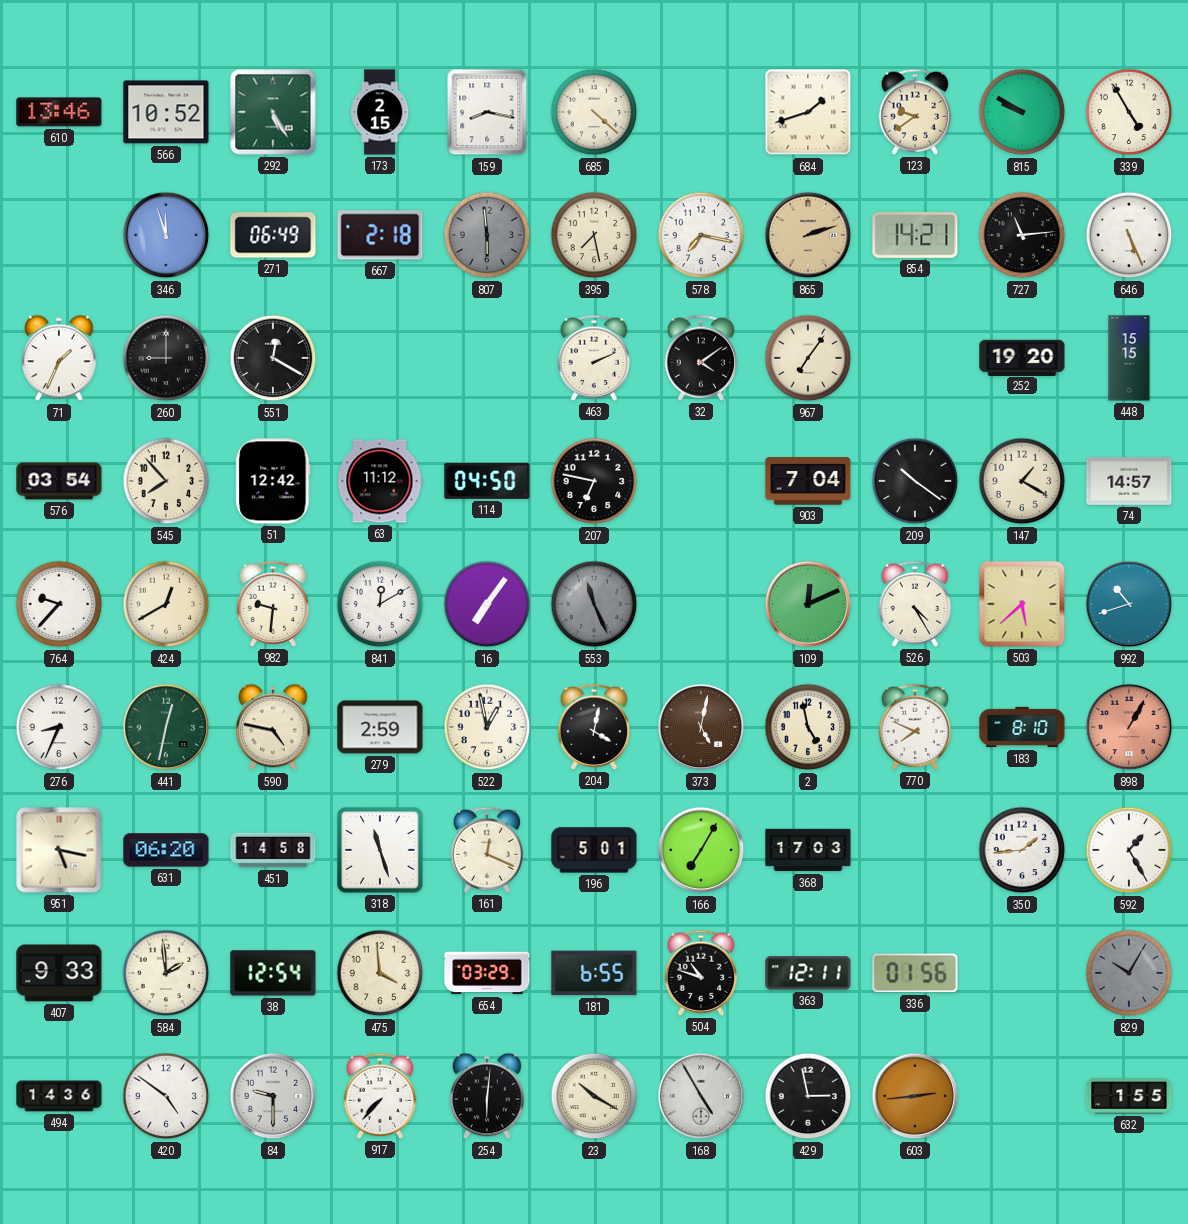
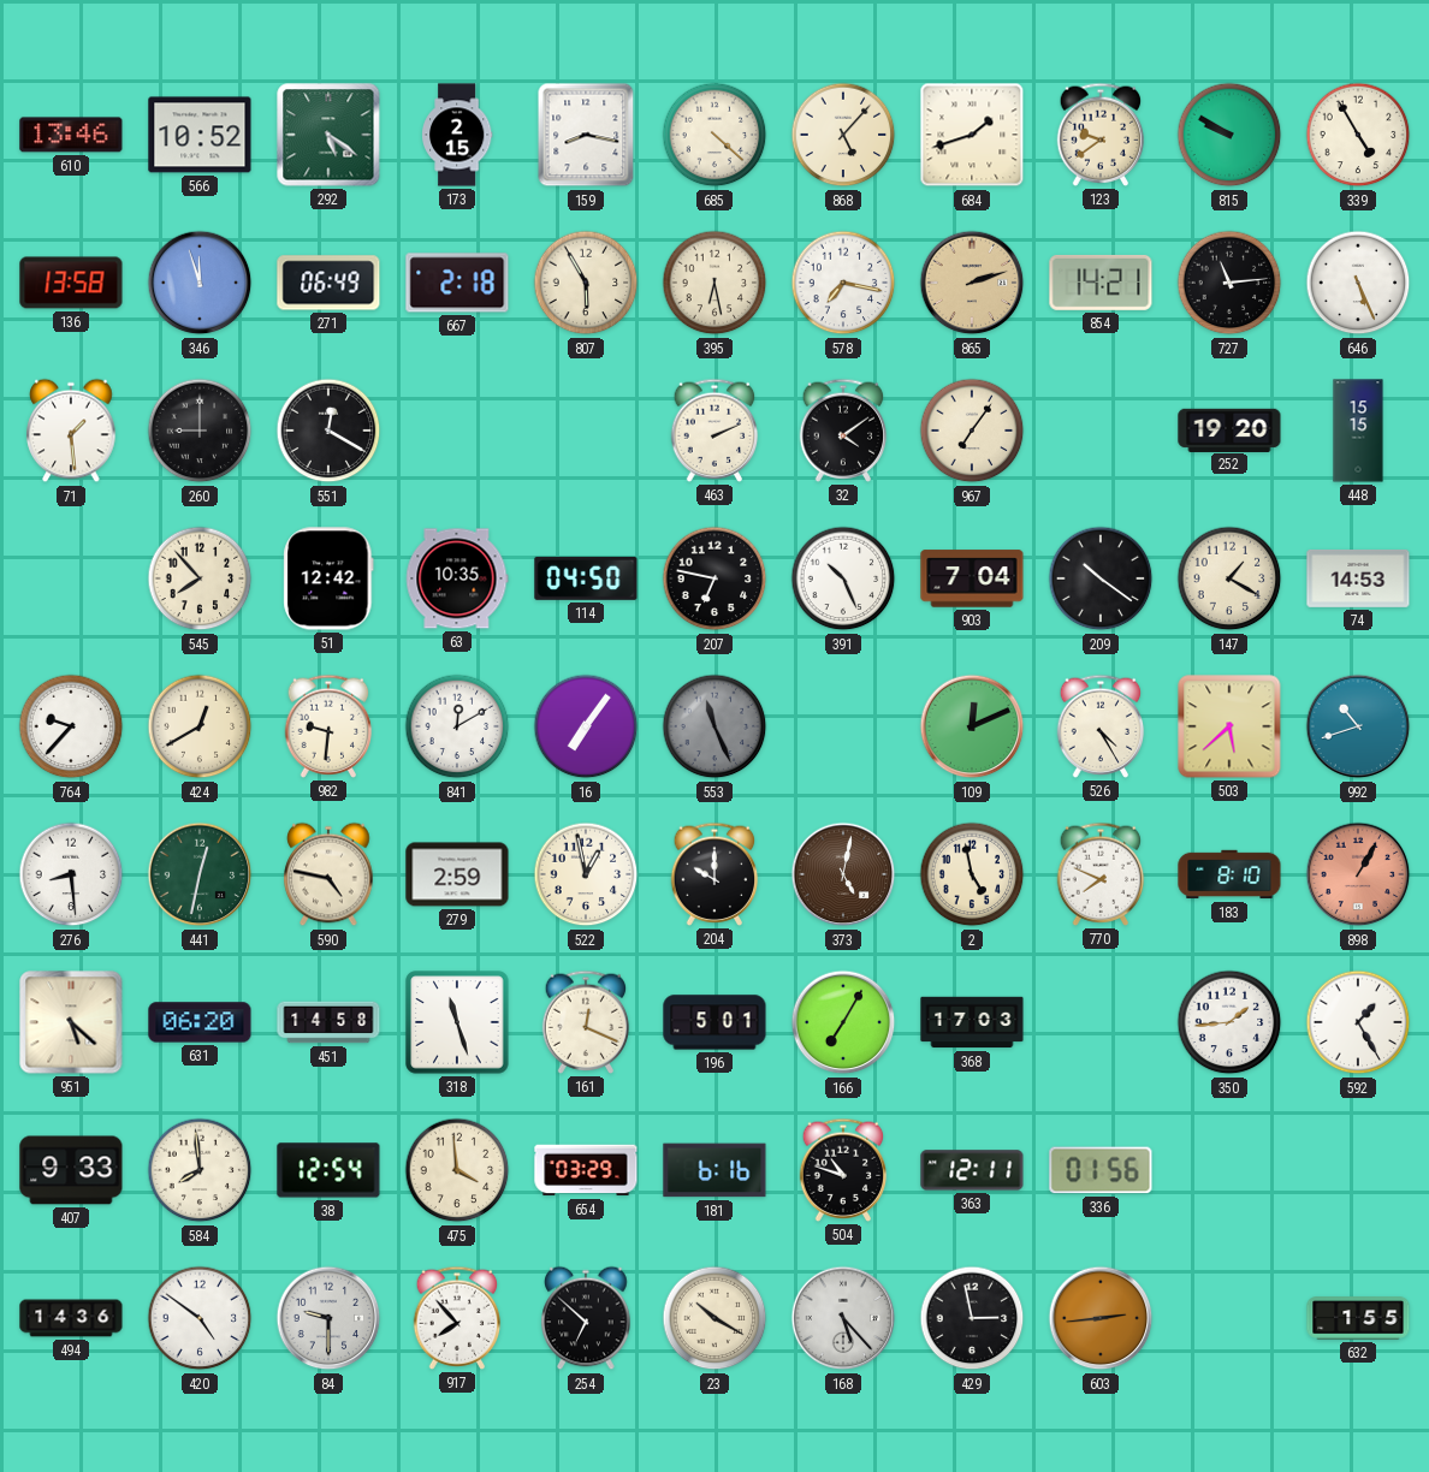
292: 5:25 -> 5:21 (328, 135)
868: none -> 5:07 (843, 135)
136: none -> 13:58 (71, 283)
807: 5:59 -> 5:55 (586, 283)
807 dial: grey -> cream (586, 283)
395: 7:28 -> 6:28 (714, 283)
71: 1:34 -> 1:29 (71, 431)
576: 03:54 -> none (59, 481)
63: 11:12 -> 10:35 (457, 578)
391: none -> 10:26 (843, 578)
74: 14:57 -> 14:53 (1358, 578)
276: 8:34 -> 8:29 (71, 874)
204: 4:02 -> 10:00 (714, 874)
951: 5:17 -> 5:22 (71, 1022)
584: 1:59 -> 7:59 (200, 1170)
181: 6:55 -> 6:16 (714, 1170)
829: 10:05 -> none (1129, 973)
917: 7:37 -> 7:53 (457, 1318)
254: 6:01 -> 6:52 (586, 1318)
168: 4:55 -> 5:23 (843, 1318)
